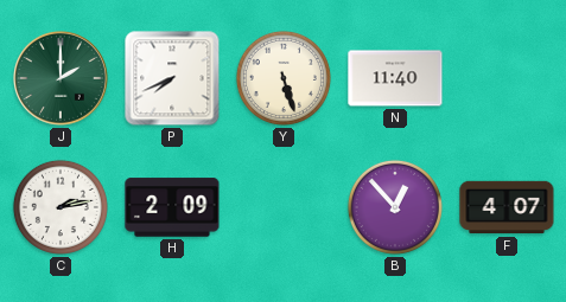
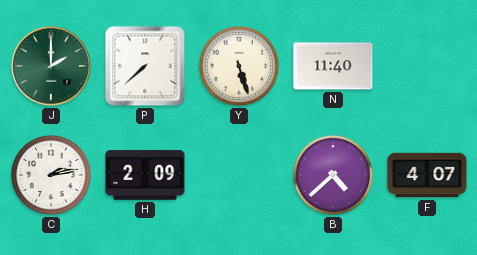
P: 7:41 -> 7:38 (145, 66)
B: 12:53 -> 4:38 (333, 175)
